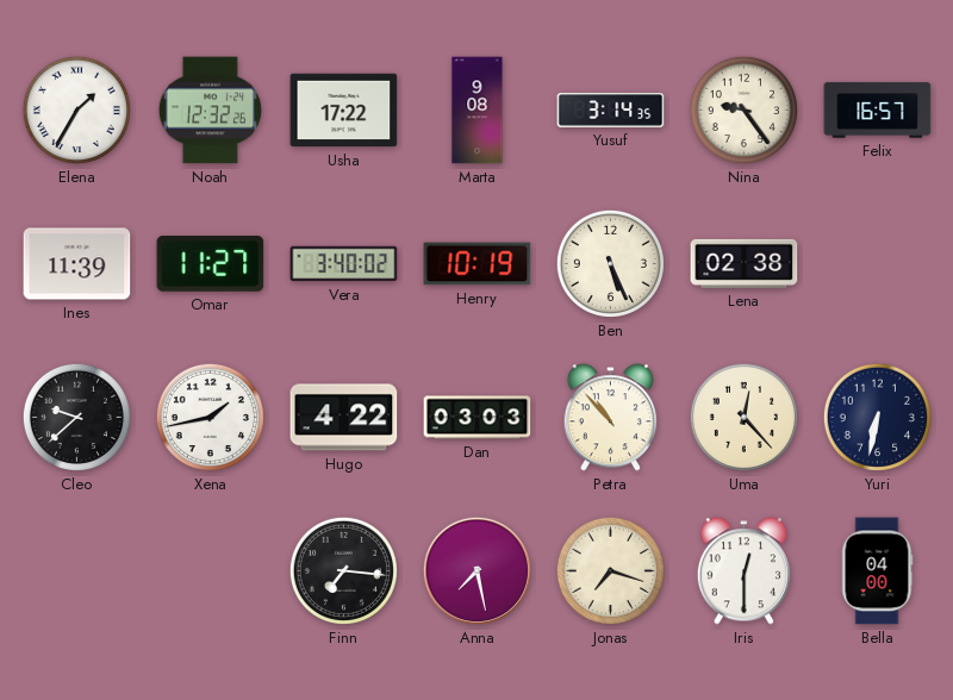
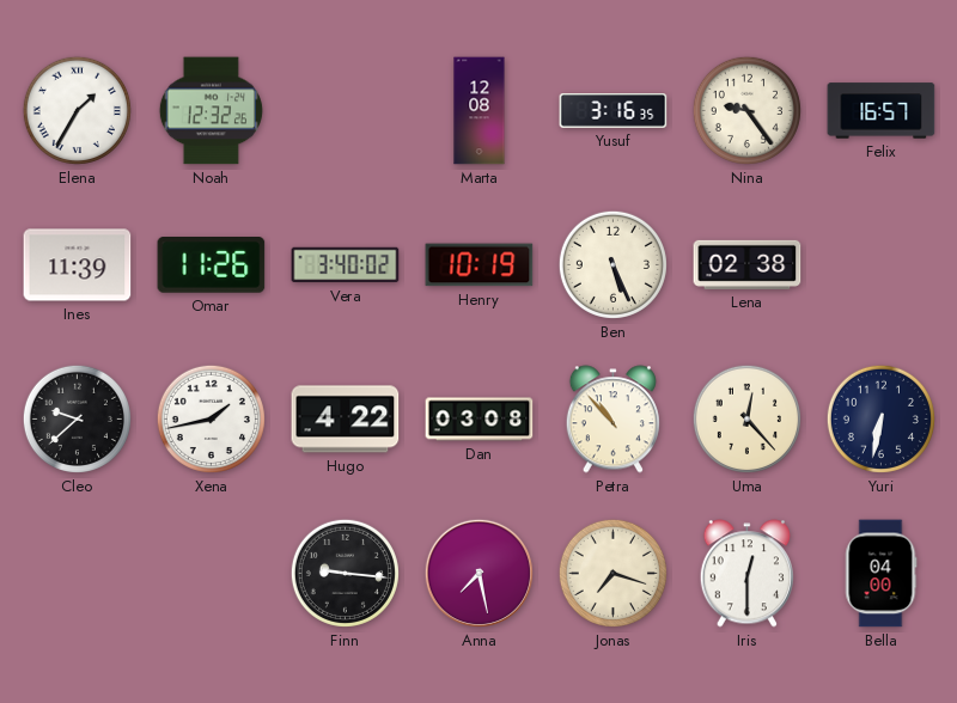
Usha: 17:22 -> none (344, 111)
Marta: 9:08 -> 12:08 (480, 111)
Yusuf: 3:14 -> 3:16 (614, 111)
Omar: 11:27 -> 11:26 (212, 265)
Dan: 03:03 -> 03:08 (480, 420)
Finn: 7:16 -> 9:16 (345, 573)
